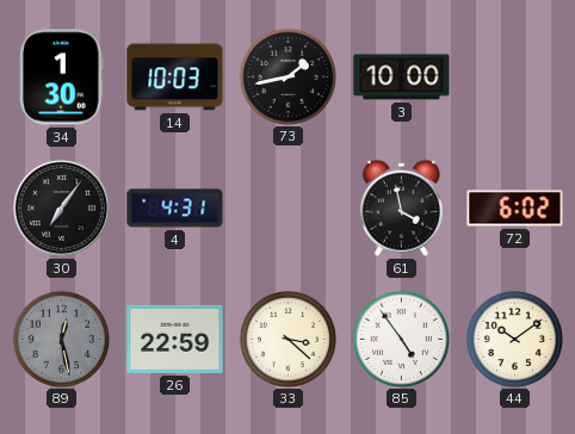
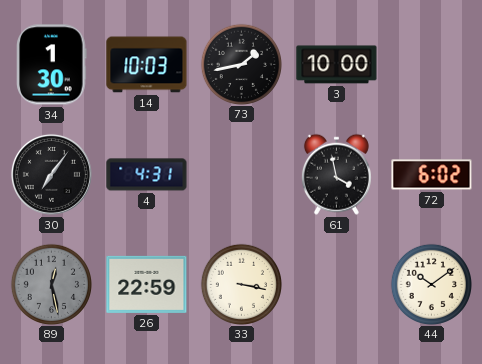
33: 3:22 -> 3:17 (241, 284)
85: 4:54 -> none (401, 339)
